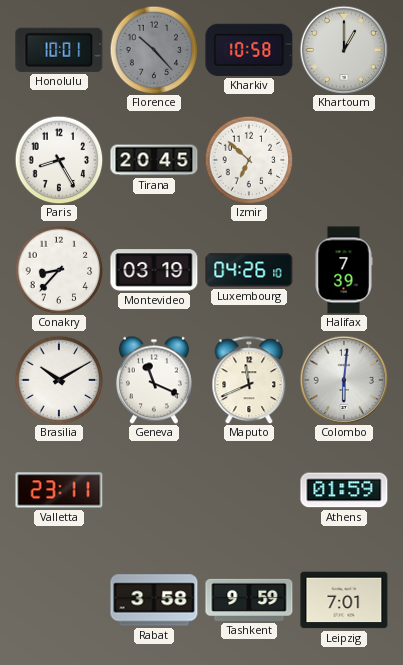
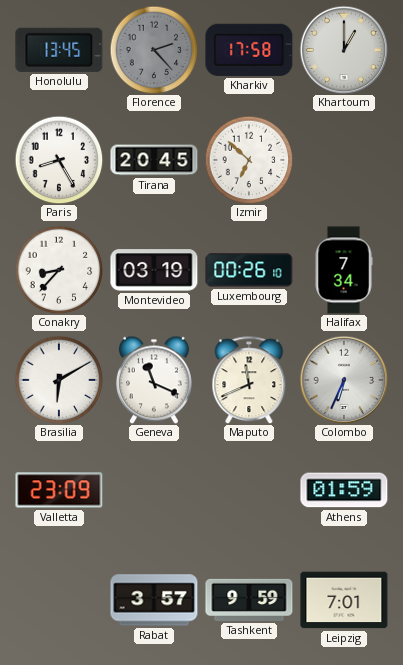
Honolulu: 10:01 -> 13:45 (59, 50)
Florence: 10:23 -> 2:23 (154, 50)
Kharkiv: 10:58 -> 17:58 (249, 50)
Luxembourg: 04:26 -> 00:26 (249, 270)
Halifax: 7:39 -> 7:34 (344, 270)
Brasilia: 10:10 -> 6:10 (59, 380)
Colombo: 6:01 -> 6:34 (344, 380)
Valletta: 23:11 -> 23:09 (59, 490)
Rabat: 3:58 -> 3:57 (154, 600)
